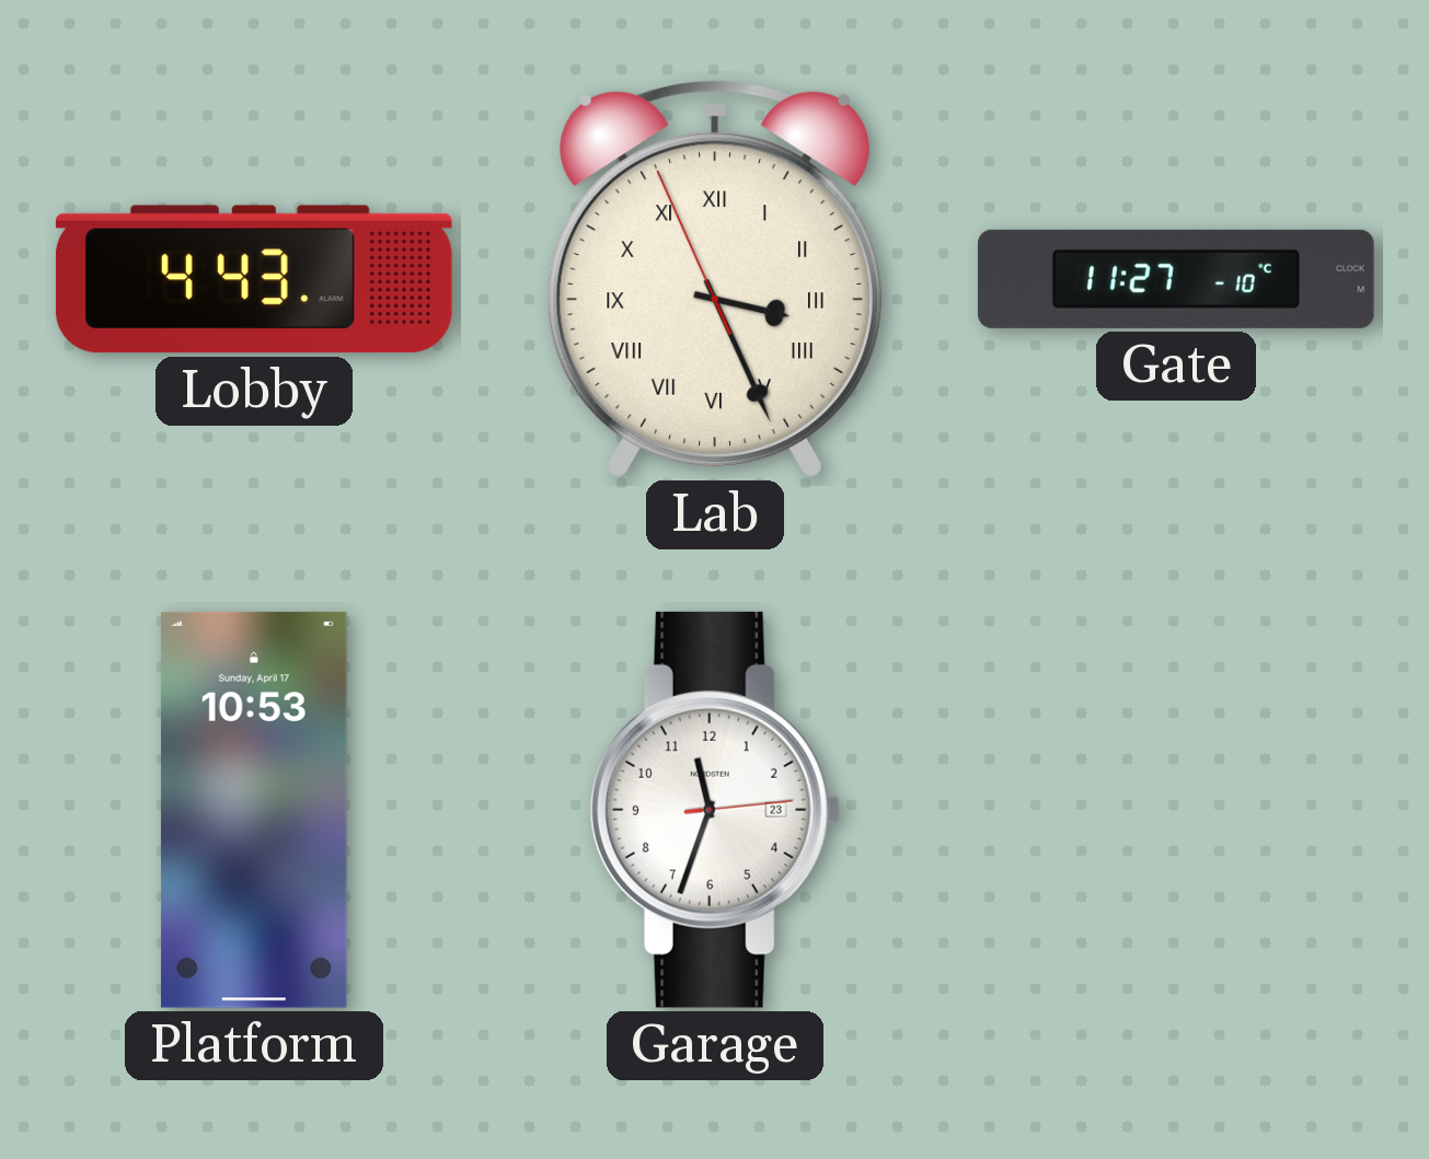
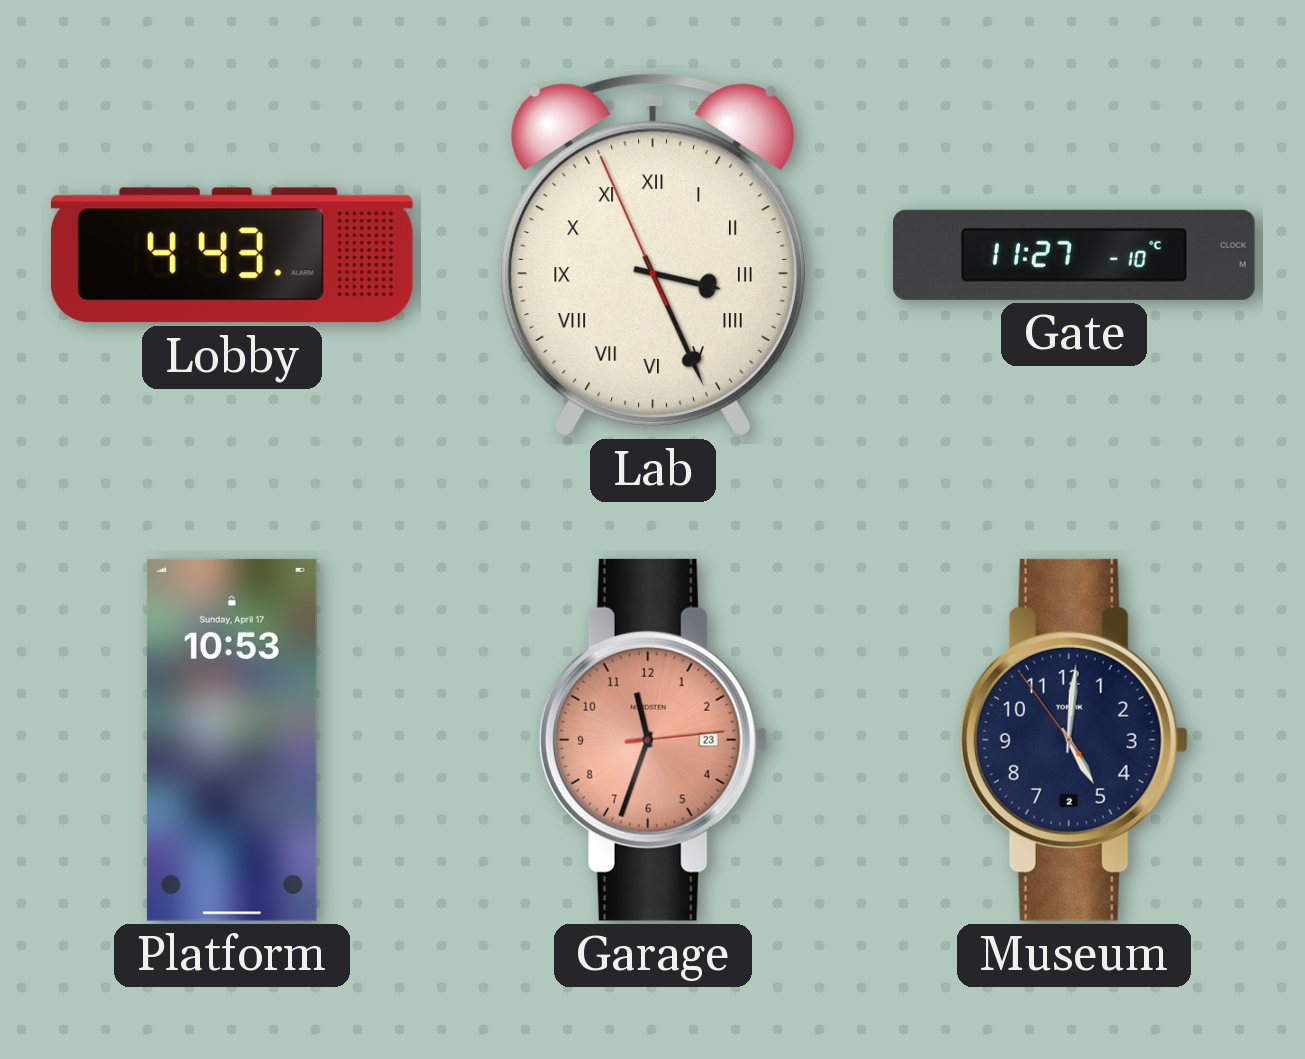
Garage dial: white -> salmon (653, 740)
Museum: none -> 5:00 (1074, 740)
